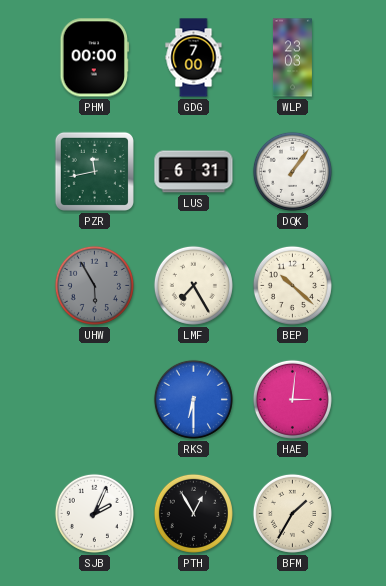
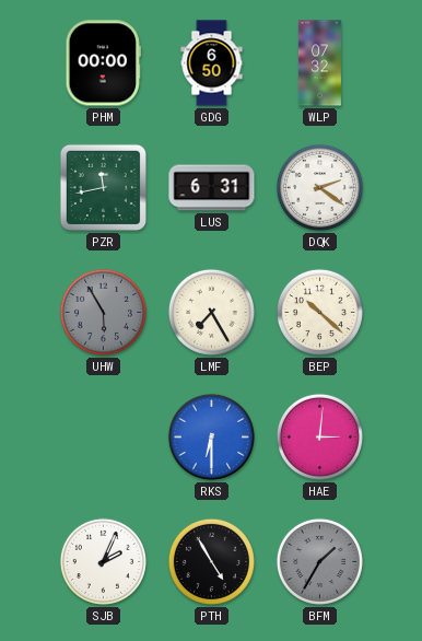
GDG: 7:00 -> 6:50 (212, 63)
WLP: 23:03 -> 07:32 (319, 63)
DQK: 1:06 -> 2:21 (319, 187)
PTH: 12:55 -> 4:55 (211, 561)
BFM dial: cream -> grey (319, 561)
